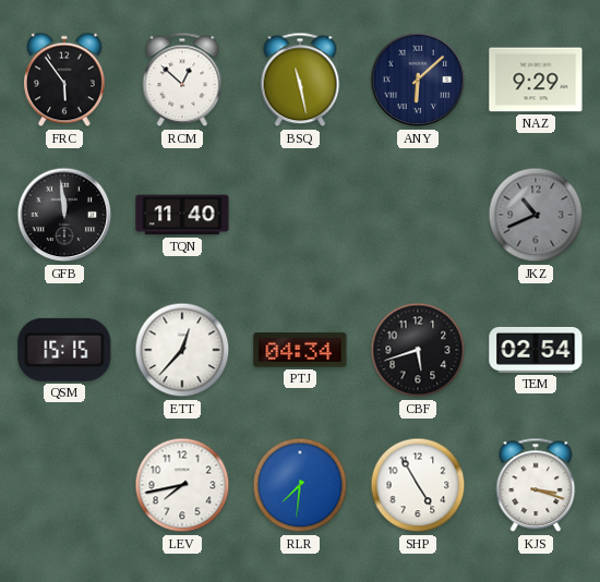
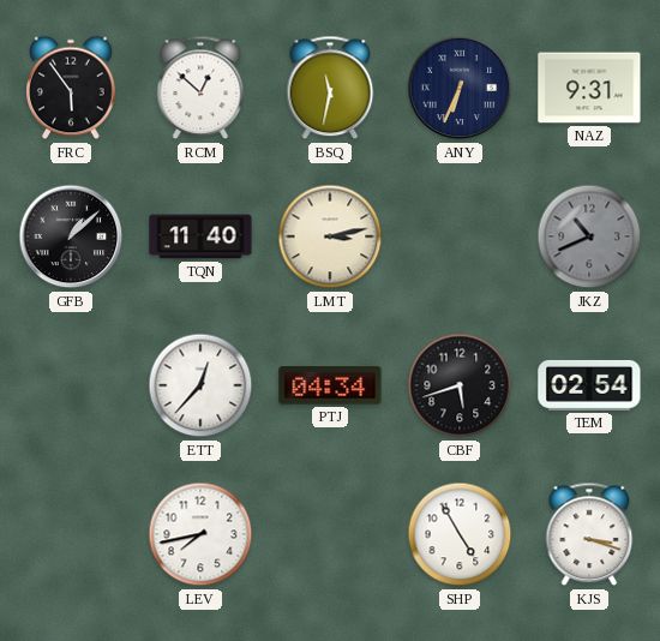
BSQ: 11:28 -> 11:32 (330, 88)
ANY: 6:08 -> 6:34 (460, 88)
NAZ: 9:29 -> 9:31 (589, 88)
GFB: 11:59 -> 1:08 (71, 236)
LMT: none -> 3:13 (330, 236)
QSM: 15:15 -> none (64, 350)
RLR: 7:31 -> none (300, 485)
